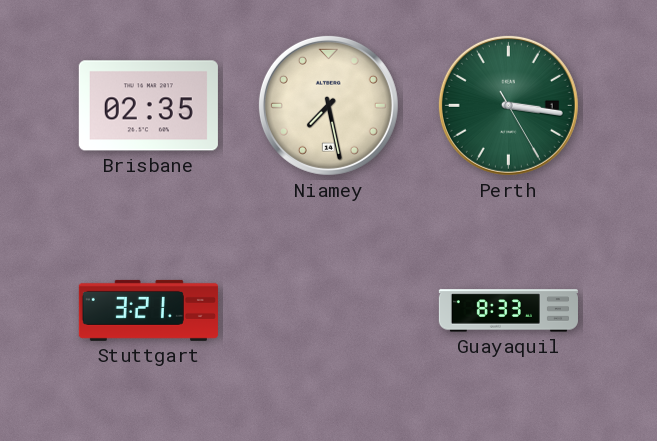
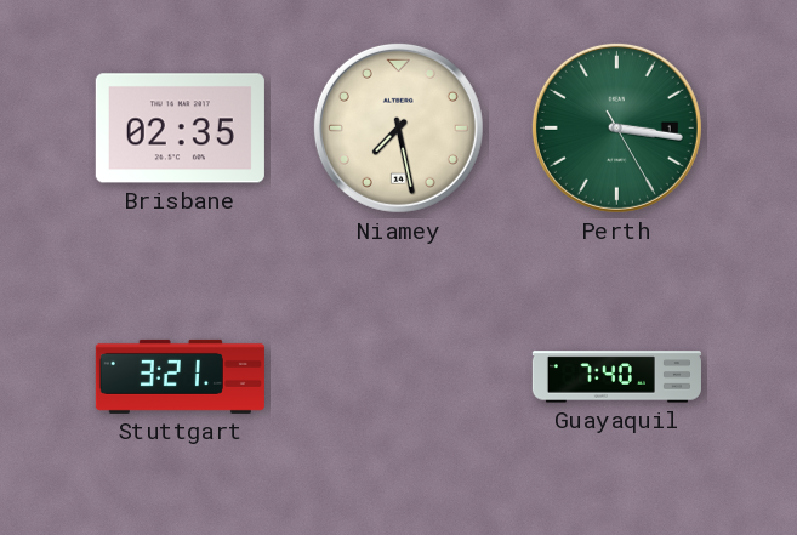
Guayaquil: 8:33 -> 7:40 (616, 377)
